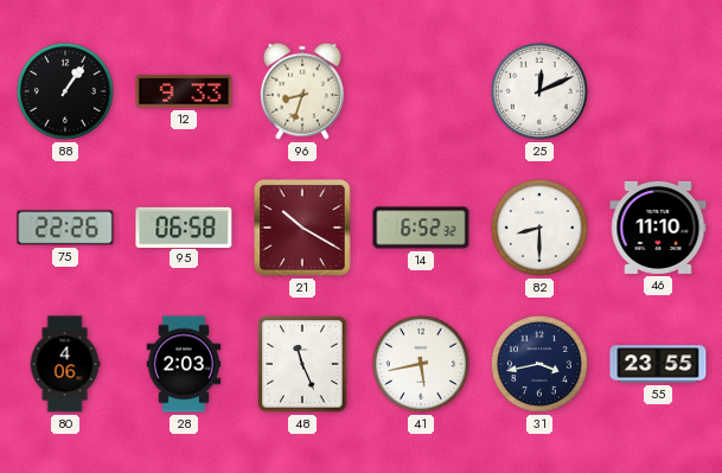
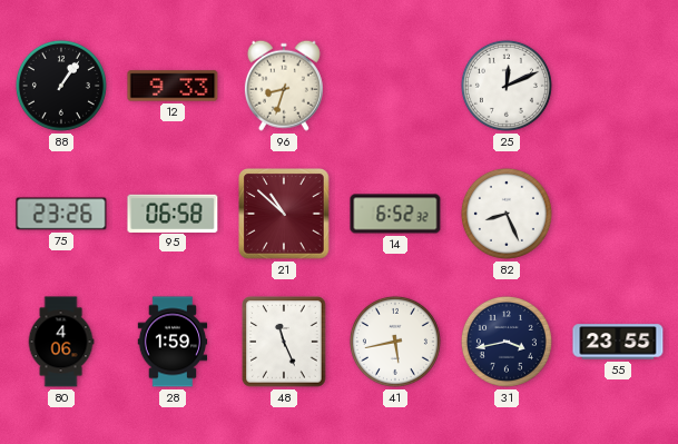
75: 22:26 -> 23:26 (61, 214)
21: 10:20 -> 10:52 (284, 214)
82: 8:30 -> 8:26 (507, 214)
46: 11:10 -> none (658, 228)
28: 2:03 -> 1:59 (173, 342)
